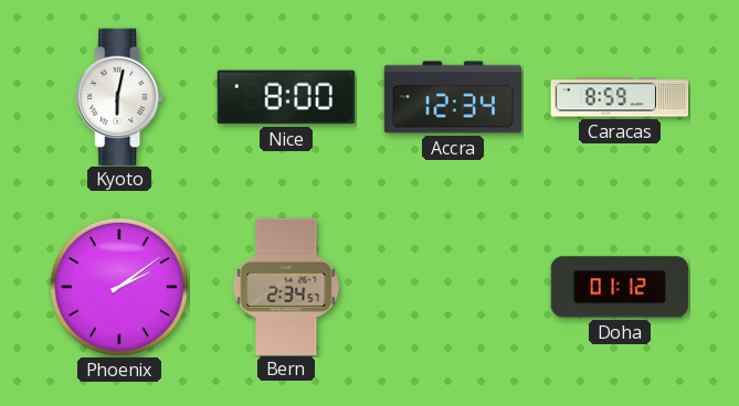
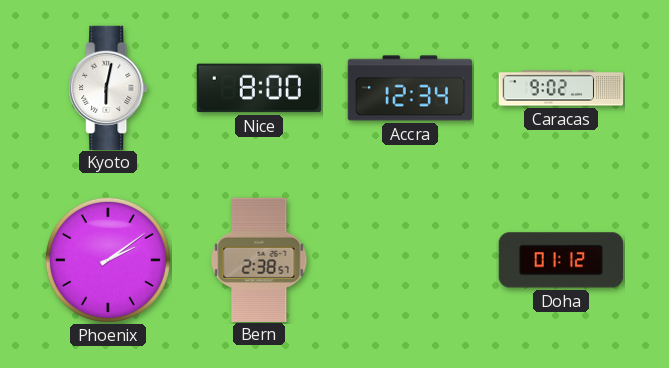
Caracas: 8:59 -> 9:02 (561, 88)
Bern: 2:34 -> 2:38 (259, 259)
